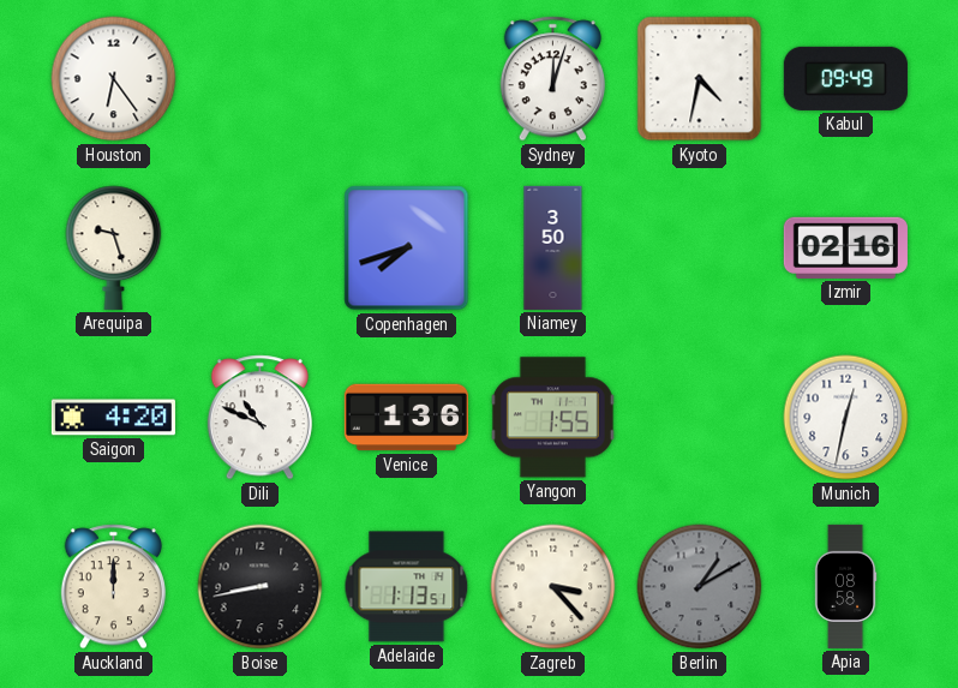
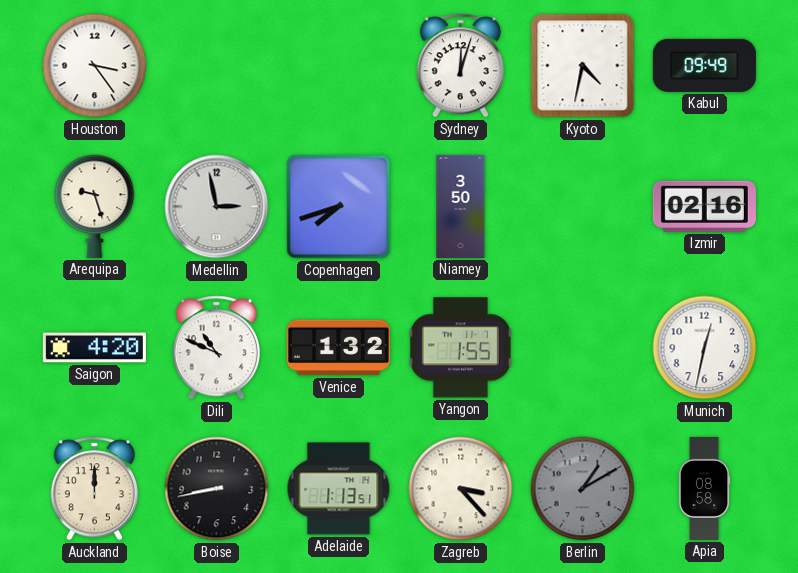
Houston: 6:24 -> 3:24 (95, 66)
Medellin: none -> 2:58 (217, 207)
Venice: 1:36 -> 1:32 (338, 348)
